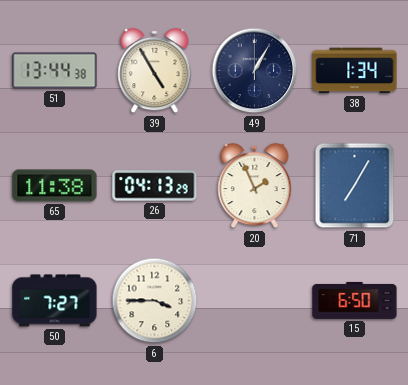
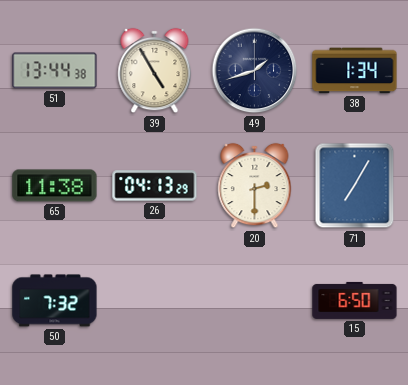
49: 1:05 -> 1:42 (255, 71)
20: 1:56 -> 2:30 (255, 186)
50: 7:27 -> 7:32 (55, 301)
6: 3:45 -> none (155, 301)
